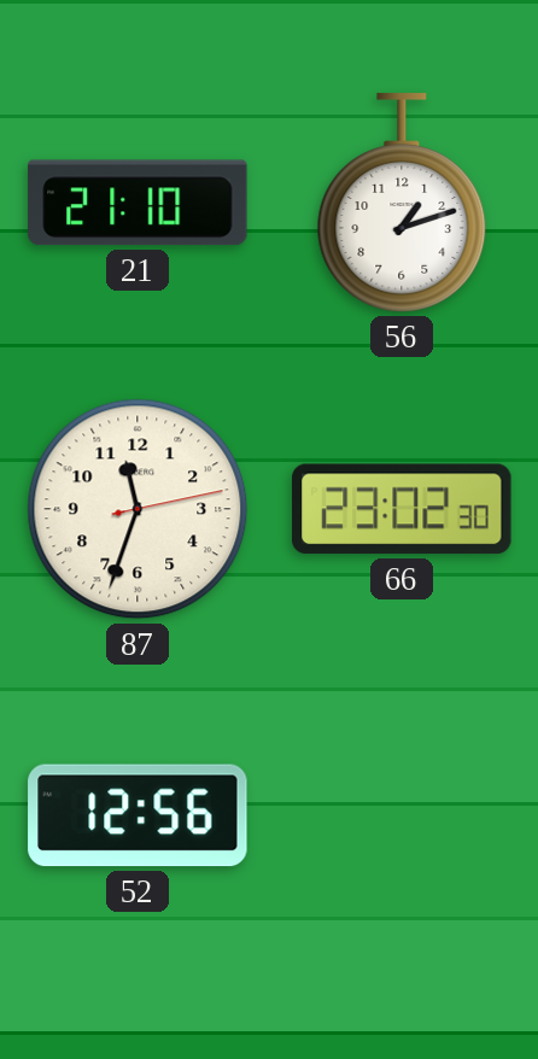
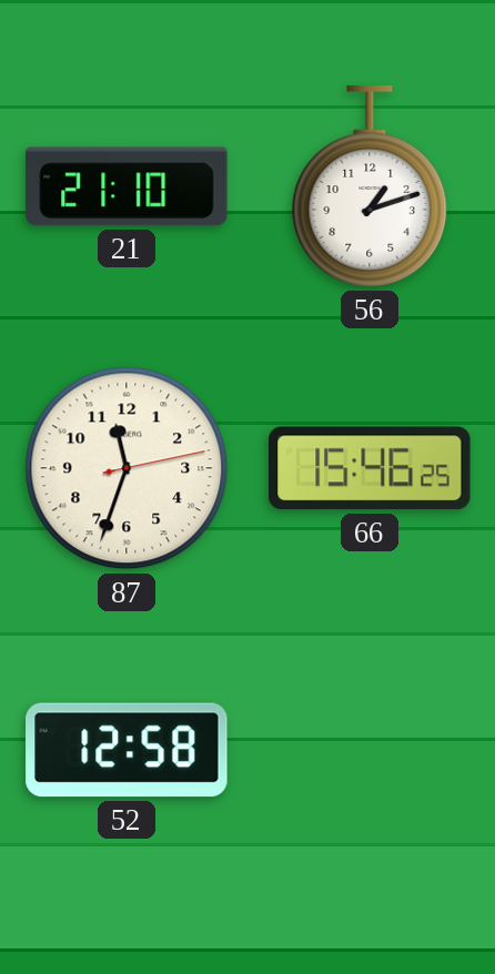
66: 23:02 -> 15:46 (370, 468)
52: 12:56 -> 12:58 (127, 750)
